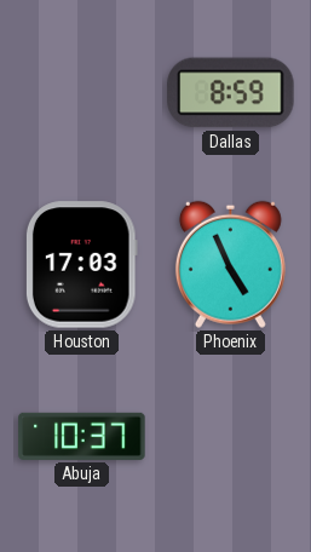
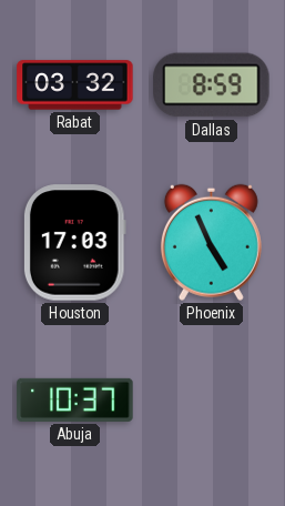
Rabat: none -> 03:32 (75, 85)
